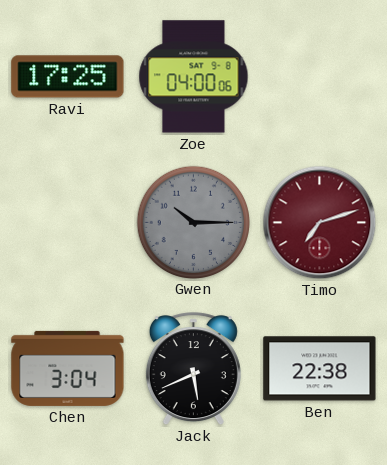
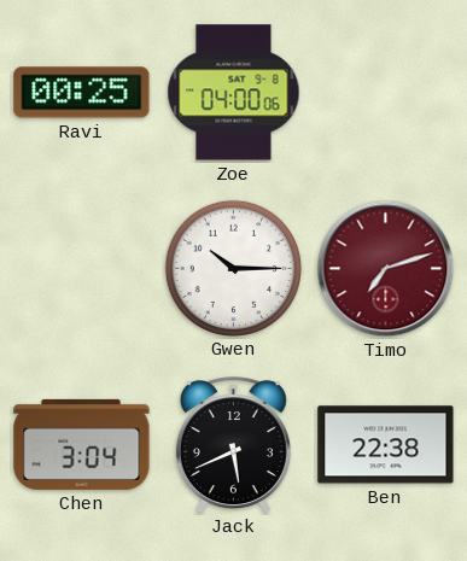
Ravi: 17:25 -> 00:25 (82, 93)
Gwen dial: grey -> white (233, 268)
